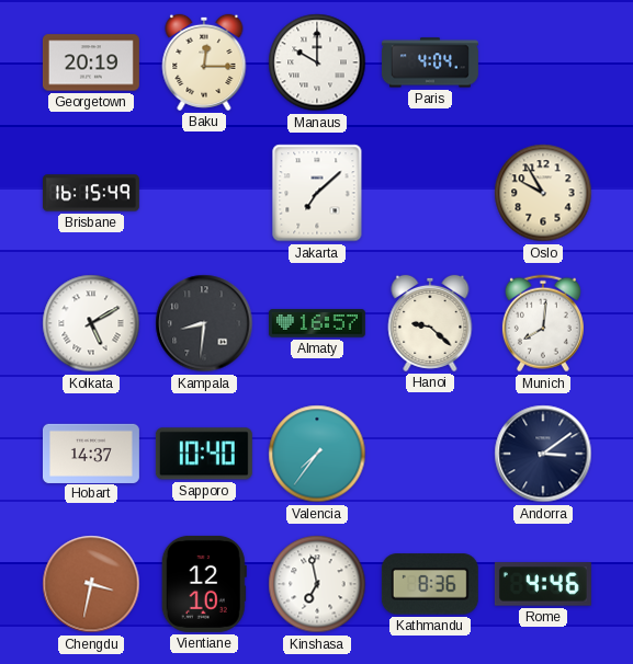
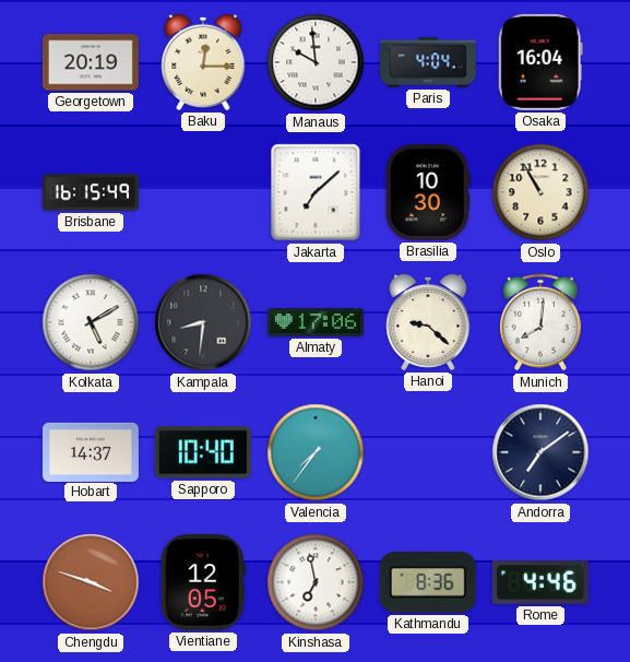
Manaus: 10:00 -> 9:59 (316, 62)
Osaka: none -> 16:04 (540, 62)
Brasilia: none -> 10:30 (428, 192)
Oslo: 9:55 -> 10:55 (540, 192)
Almaty: 16:57 -> 17:06 (316, 322)
Andorra: 3:09 -> 7:09 (540, 452)
Chengdu: 3:32 -> 3:48 (91, 582)
Vientiane: 12:10 -> 12:05 (203, 582)
